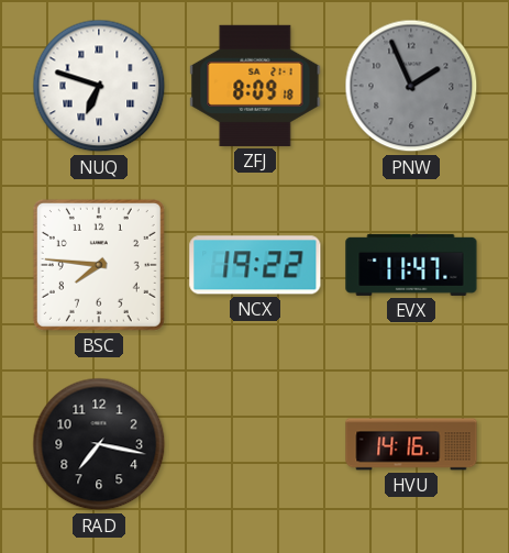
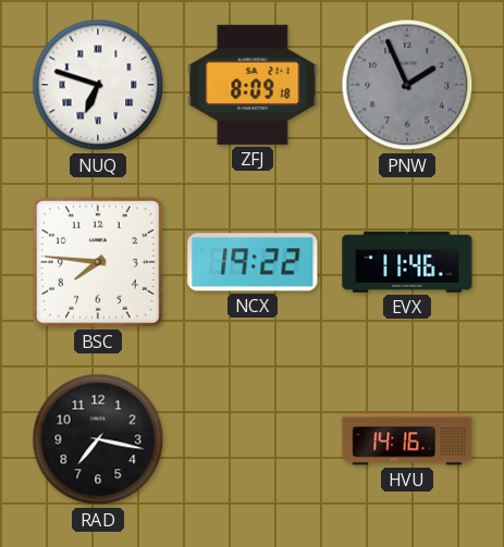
EVX: 11:47 -> 11:46 (407, 262)
